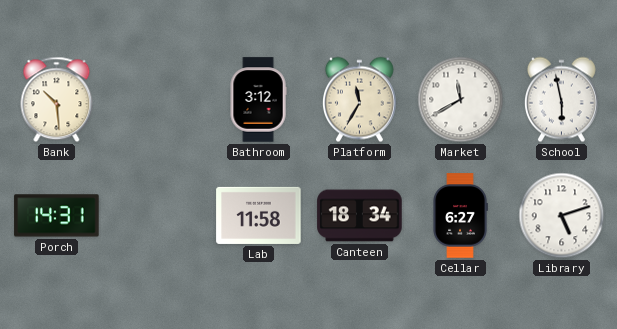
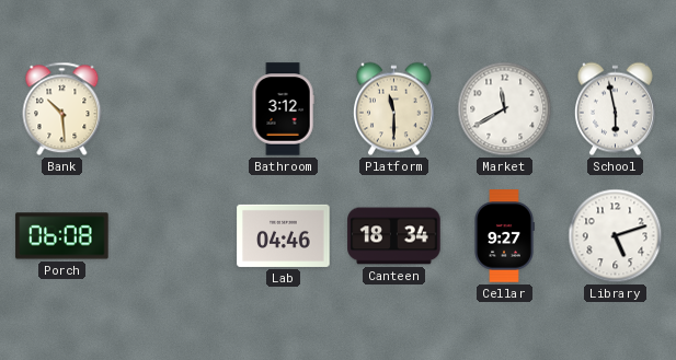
Platform: 11:35 -> 11:30 (393, 109)
Porch: 14:31 -> 06:08 (62, 236)
Lab: 11:58 -> 04:46 (284, 235)
Cellar: 6:27 -> 9:27 (504, 236)
